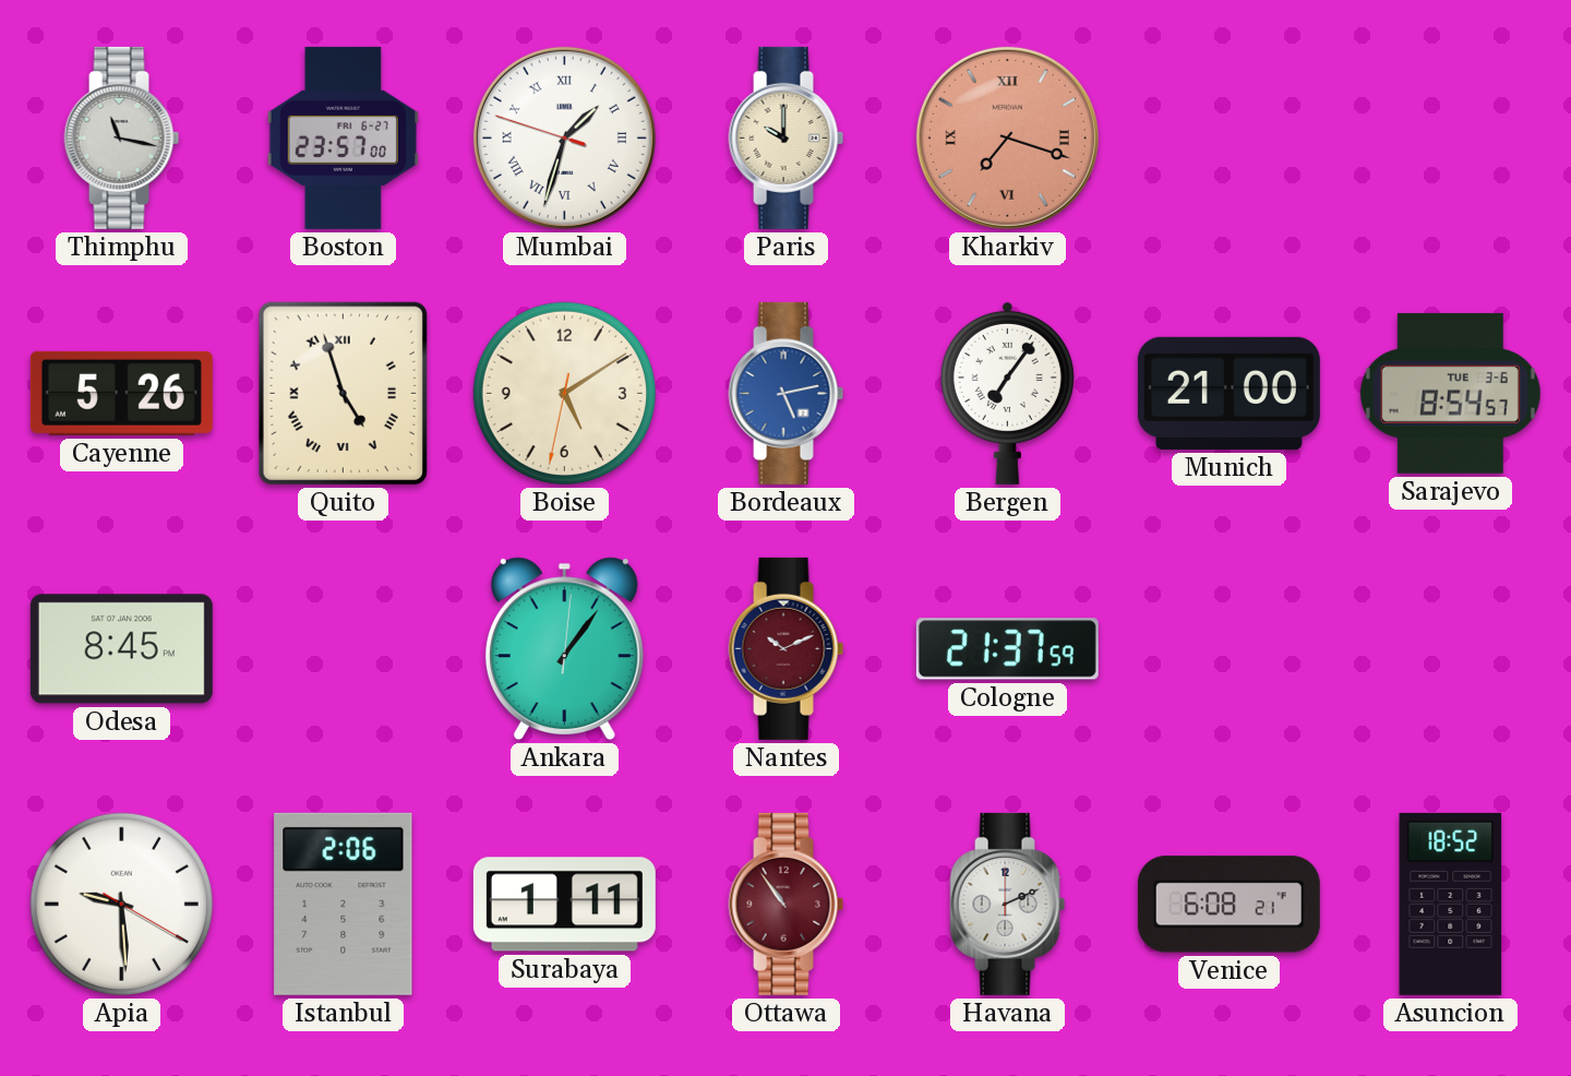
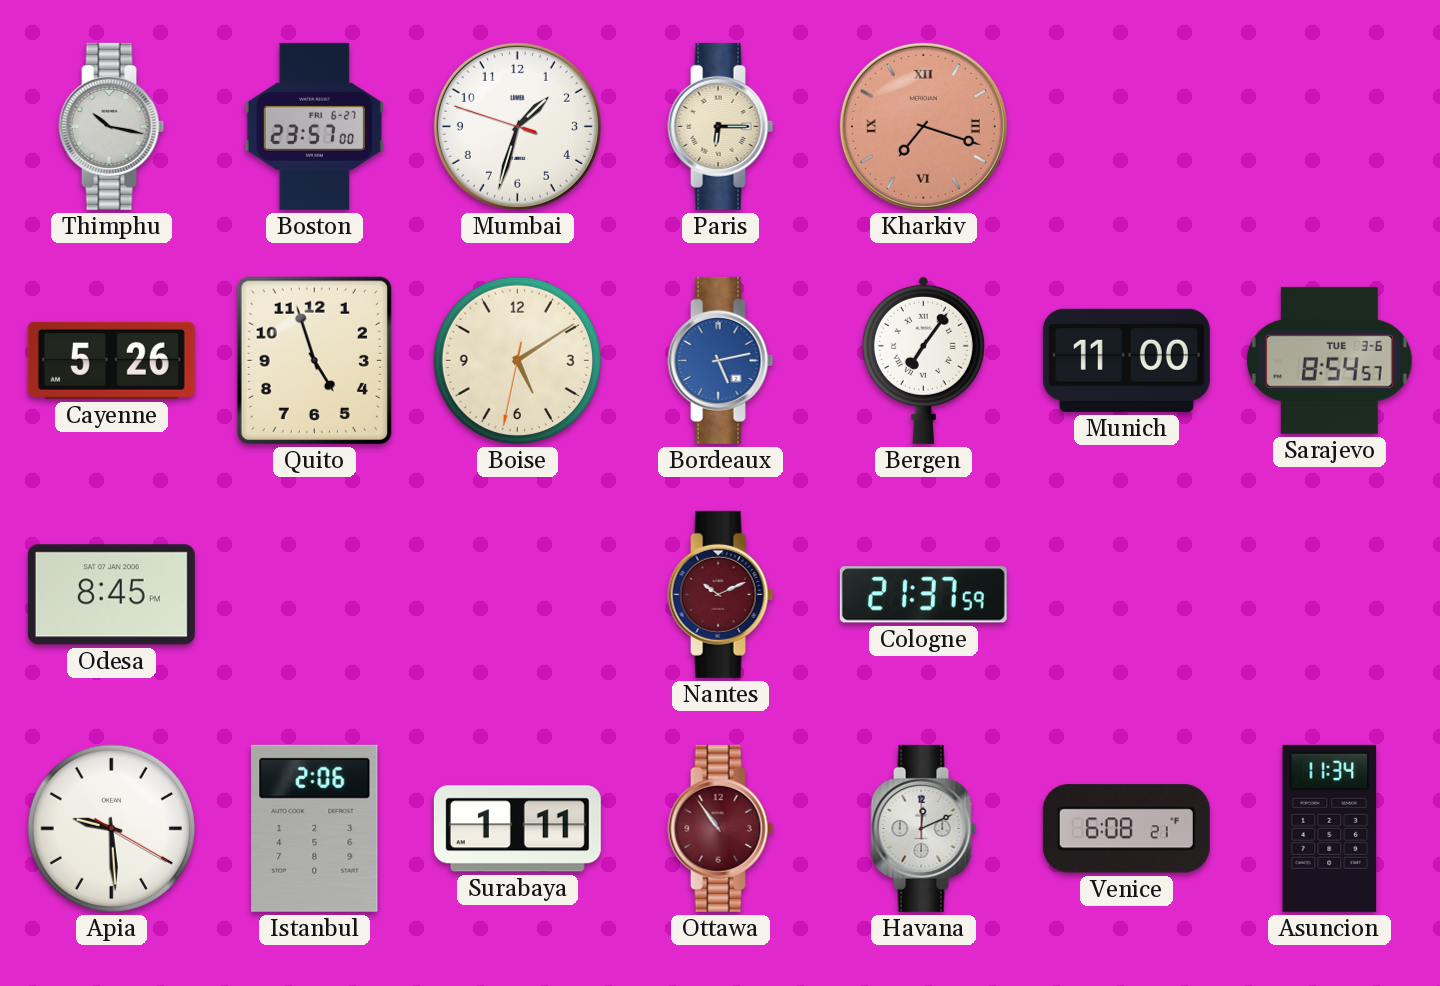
Thimphu: 11:17 -> 10:17 (112, 126)
Mumbai numerals: Roman -> Arabic (517, 126)
Paris: 10:00 -> 6:15 (721, 126)
Quito numerals: Roman -> Arabic (314, 360)
Munich: 21:00 -> 11:00 (1126, 360)
Ankara: 1:06 -> none (564, 648)
Havana: 2:11 -> 12:11 (924, 828)
Asuncion: 18:52 -> 11:34 (1330, 828)
